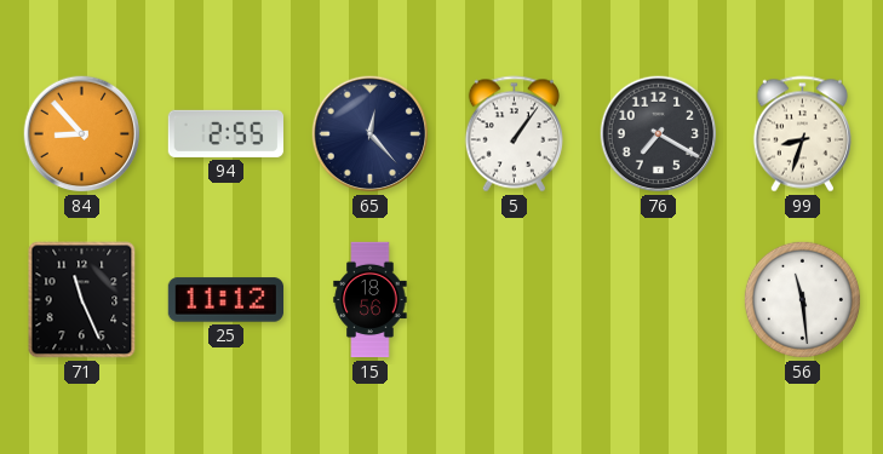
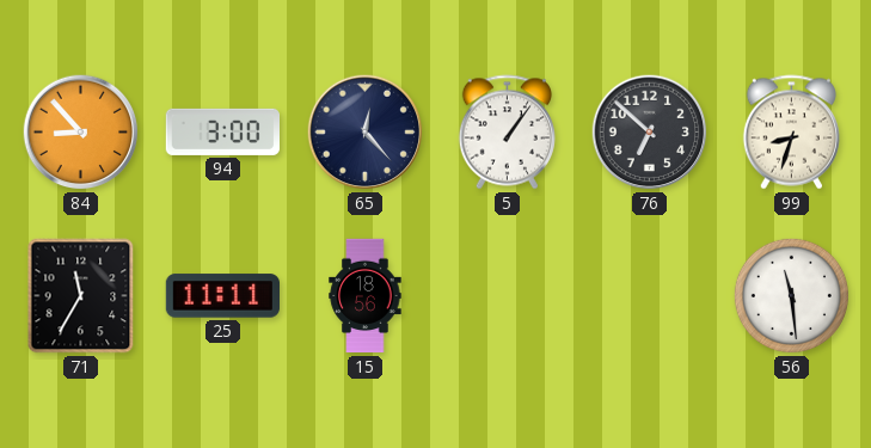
94: 2:55 -> 3:00 (222, 131)
76: 7:20 -> 6:52 (650, 133)
71: 11:26 -> 11:35 (81, 296)
25: 11:12 -> 11:11 (222, 296)
